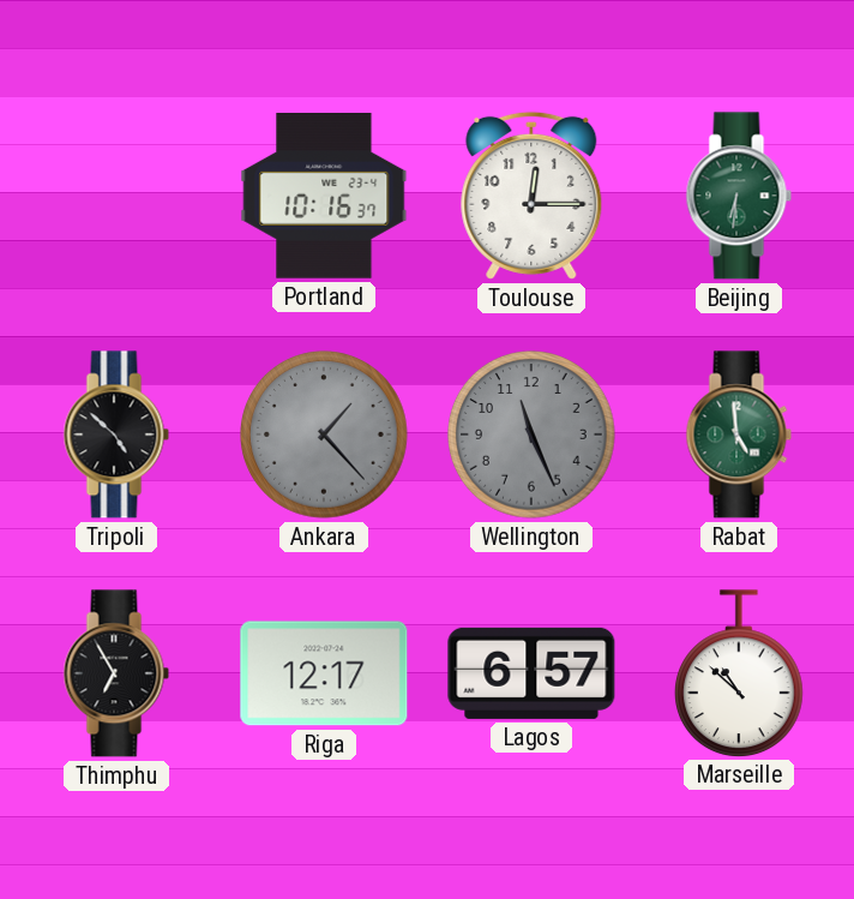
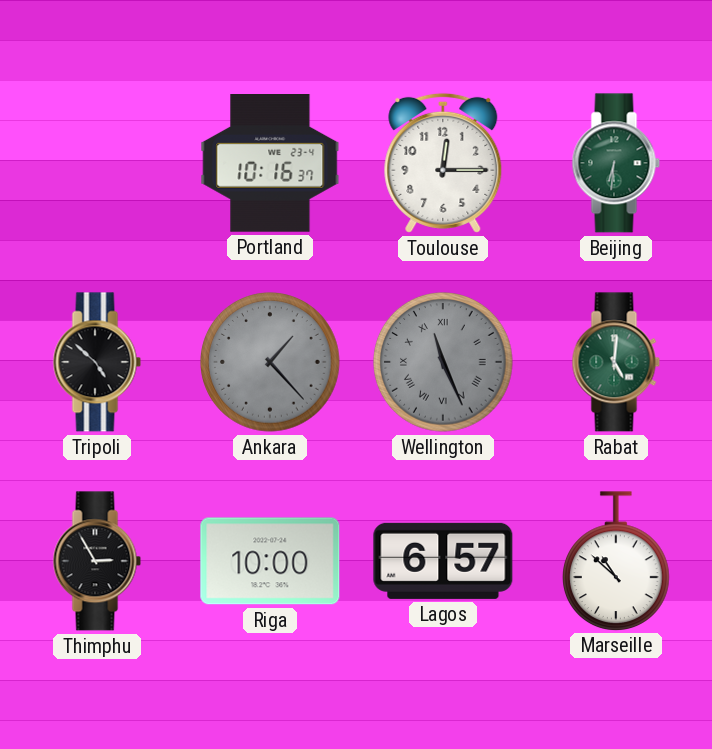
Wellington numerals: Arabic -> Roman (443, 362)
Rabat: 4:59 -> 5:01 (616, 362)
Thimphu: 6:55 -> 2:55 (97, 561)
Riga: 12:17 -> 10:00 (270, 561)
